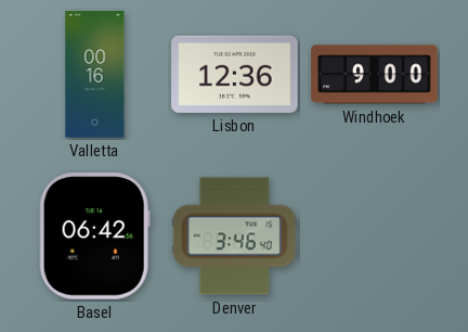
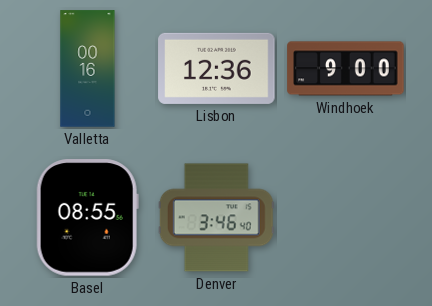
Basel: 06:42 -> 08:55 (87, 218)
